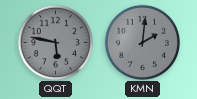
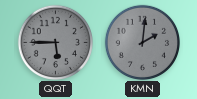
QQT: 5:47 -> 5:45 (55, 42)
